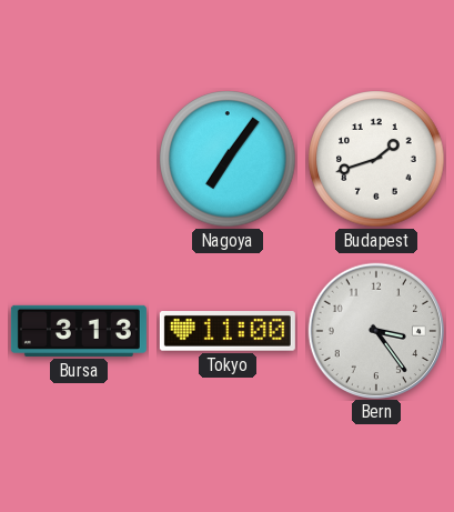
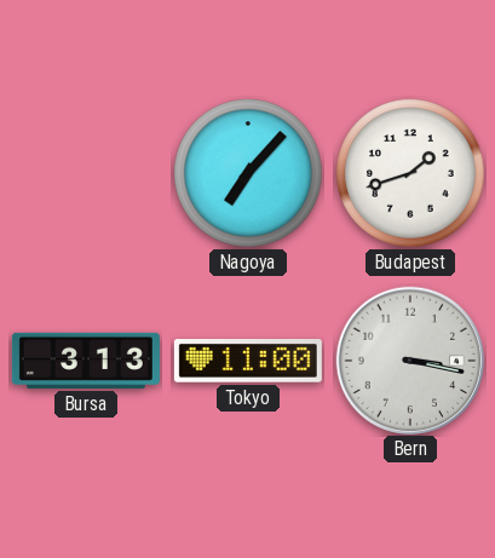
Nagoya: 7:06 -> 7:07 (248, 173)
Bern: 3:24 -> 3:17 (409, 359)
